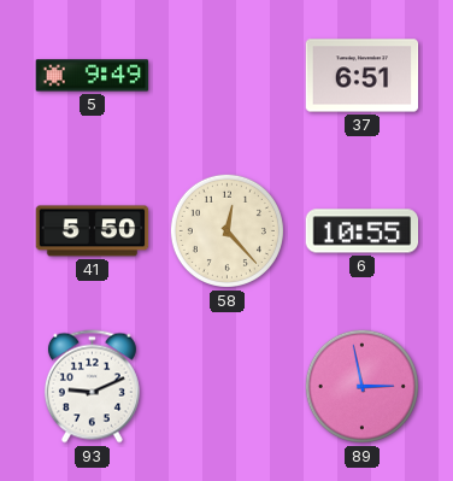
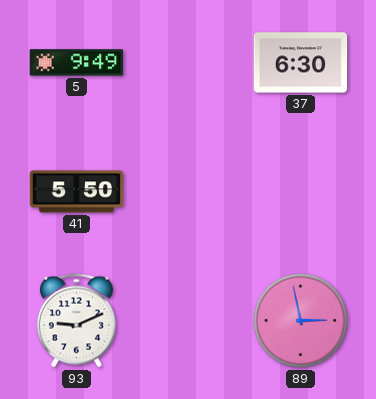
37: 6:51 -> 6:30 (301, 63)
58: 12:23 -> none (226, 230)
6: 10:55 -> none (363, 231)
